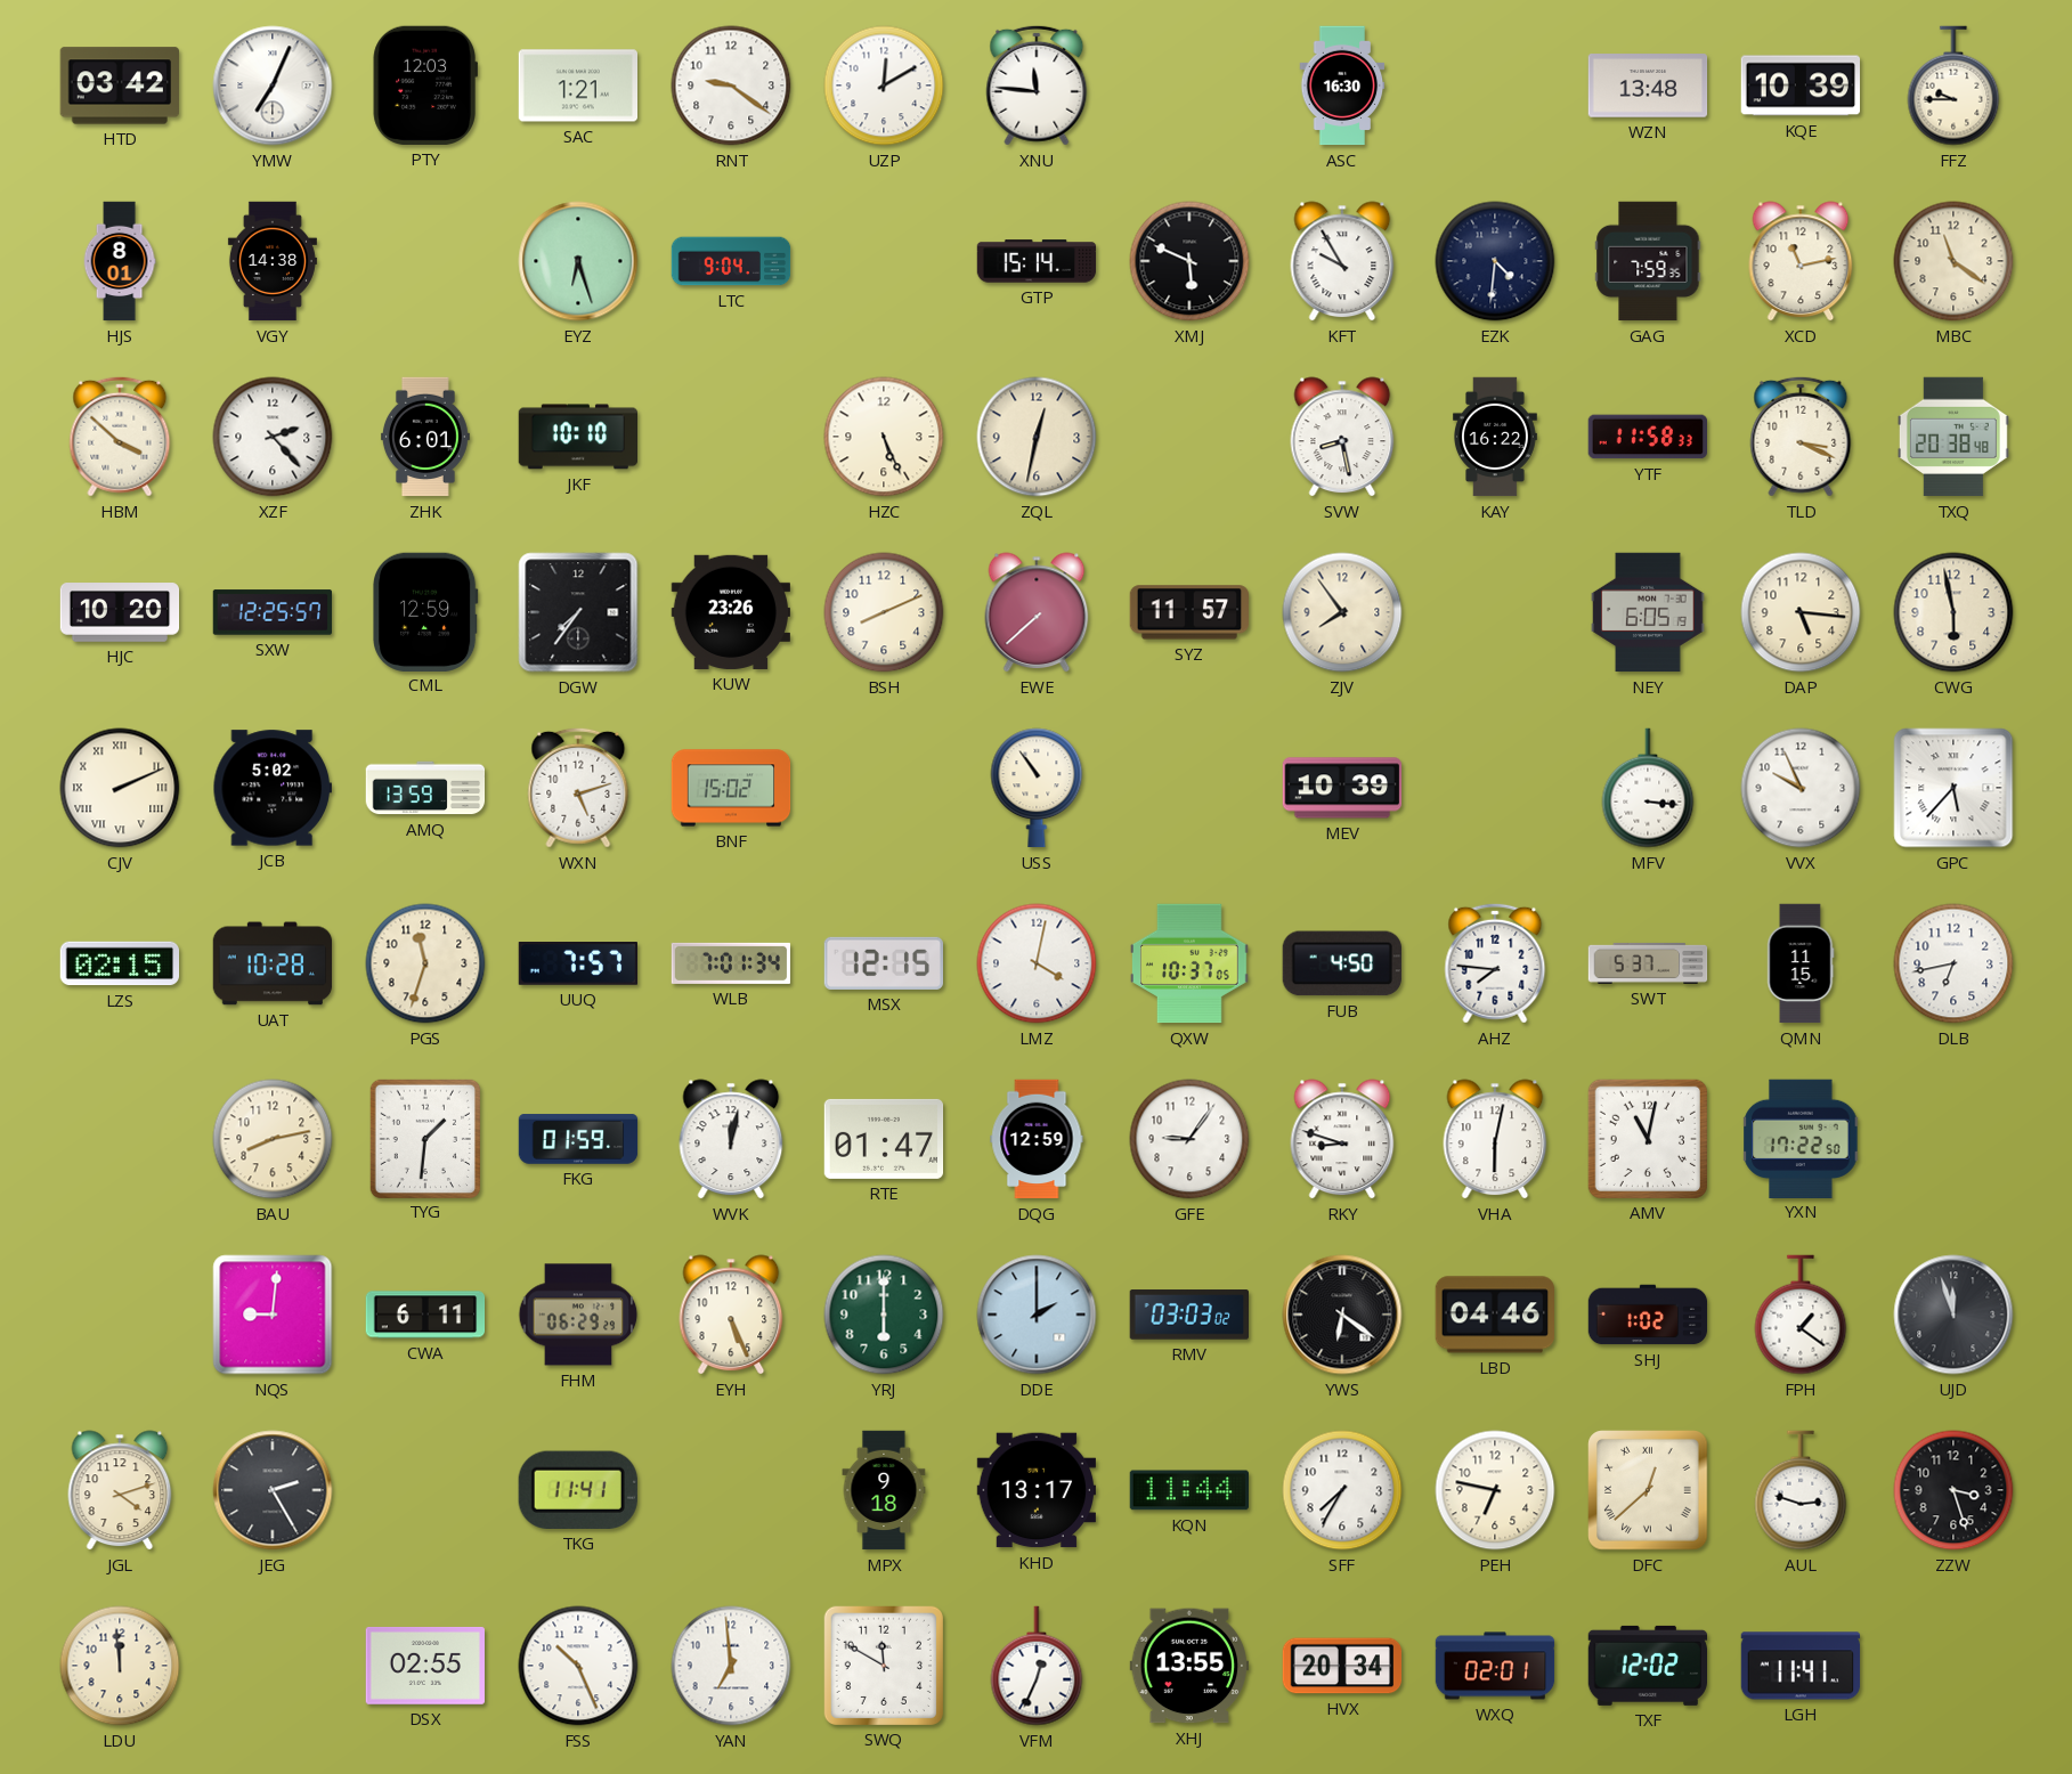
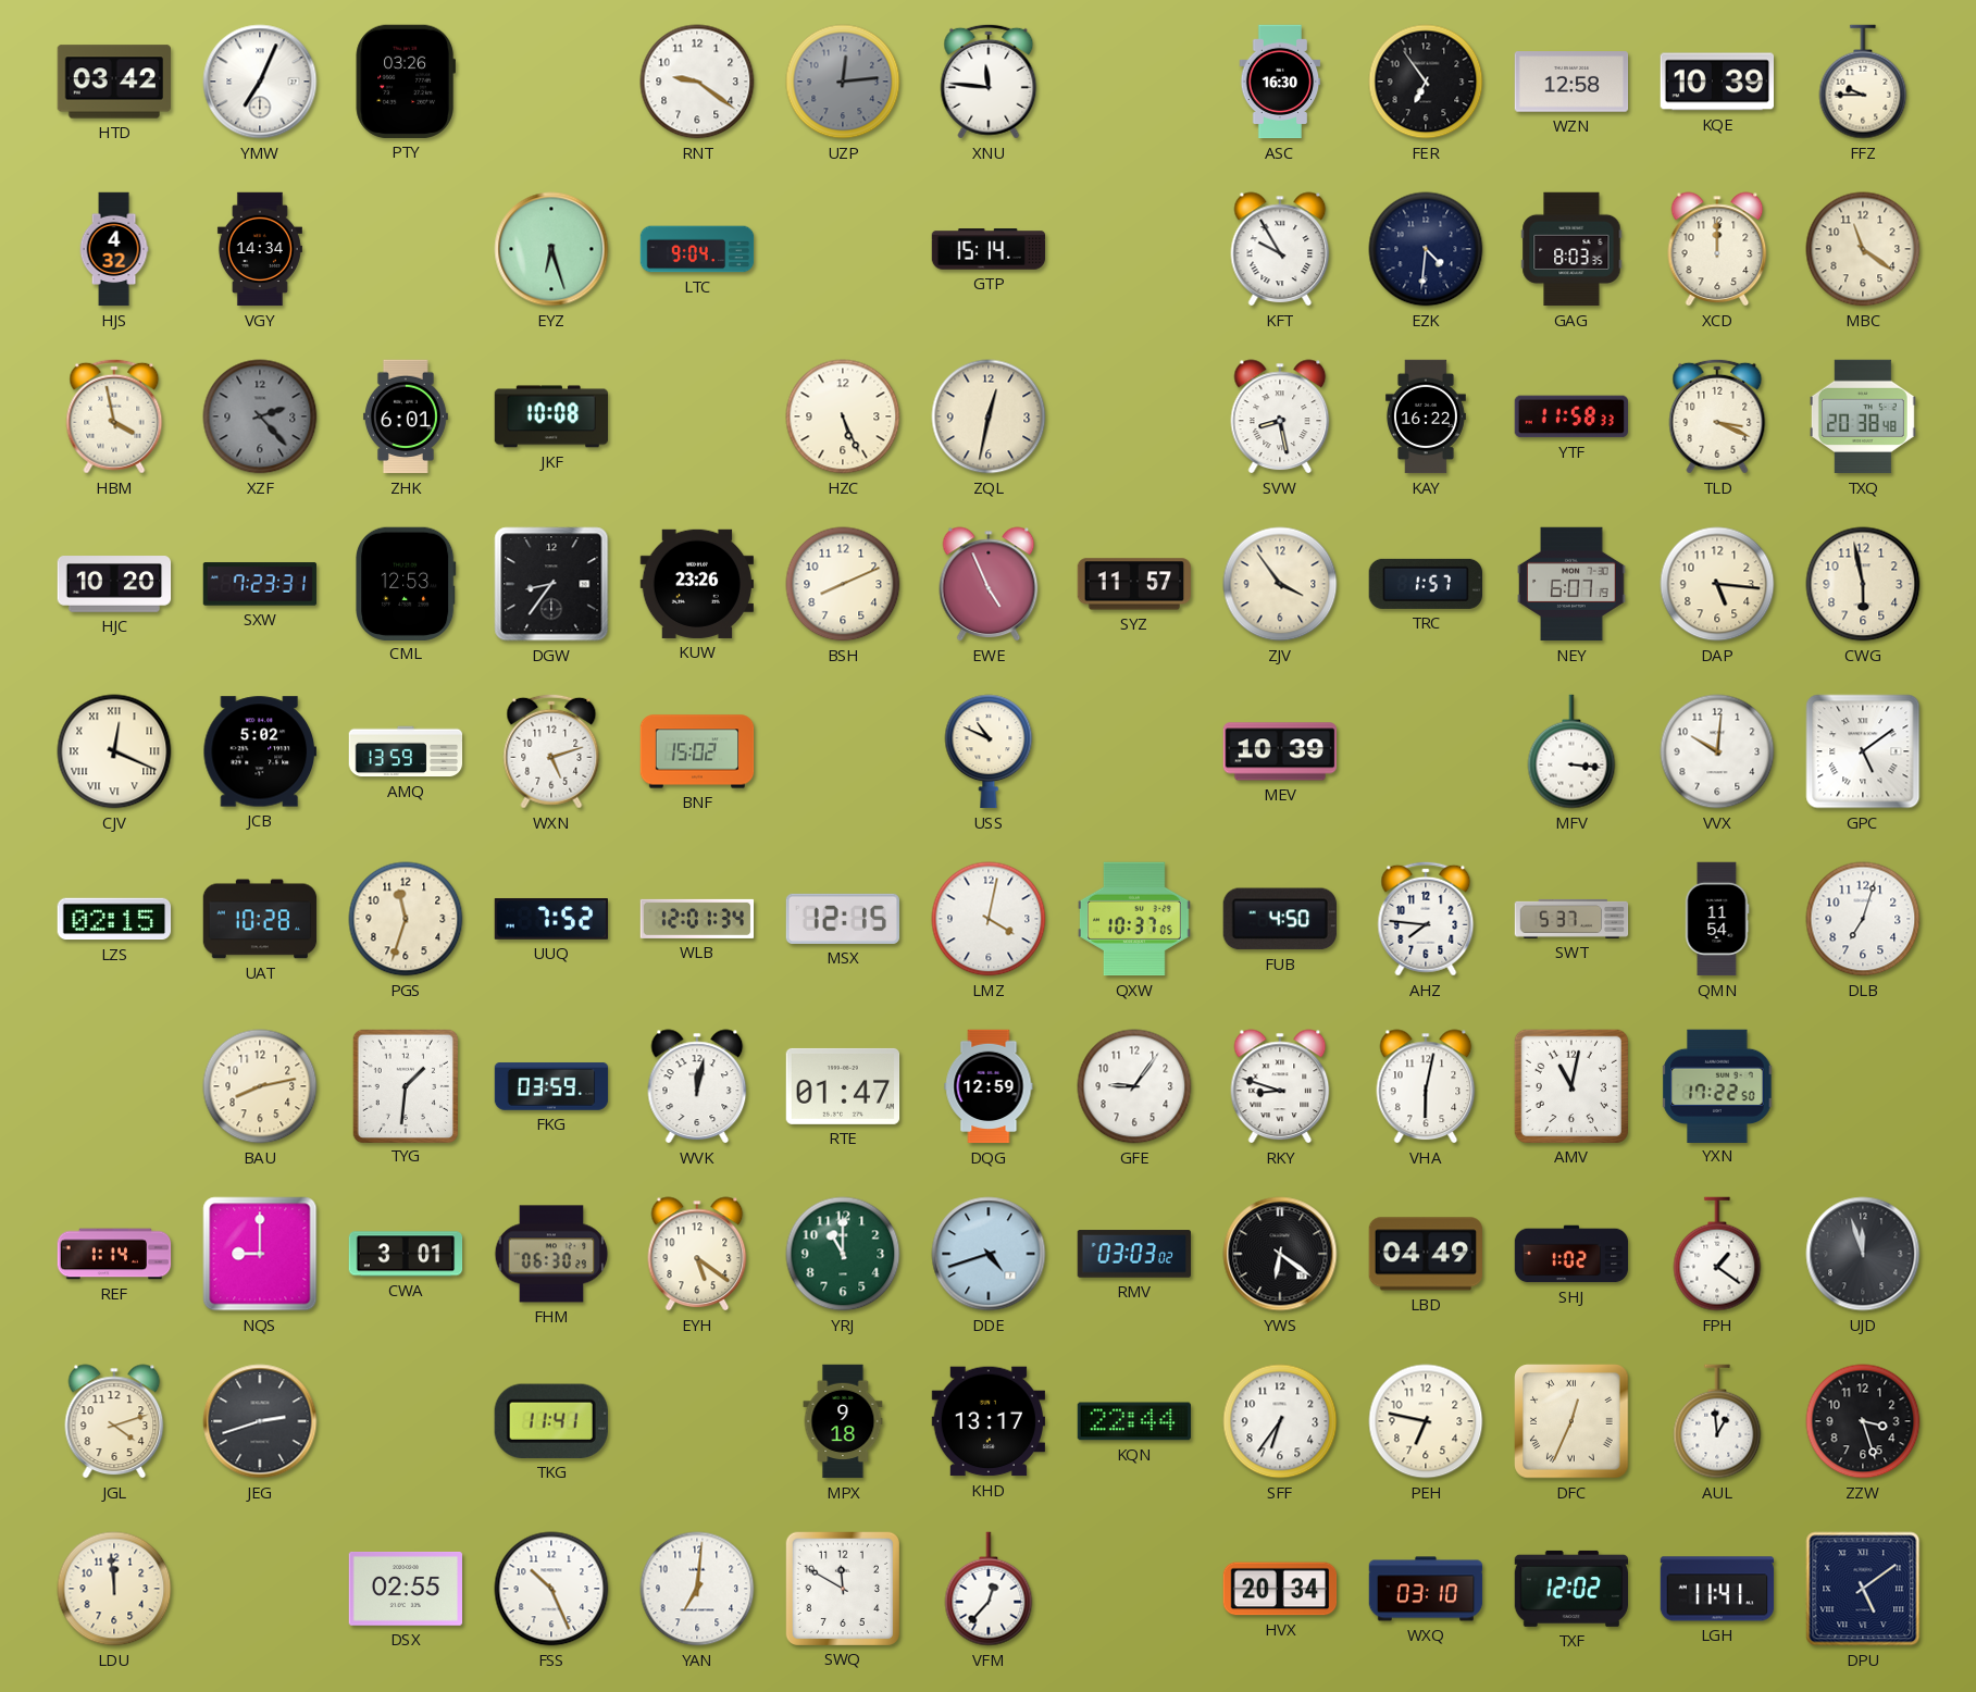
PTY: 12:03 -> 03:26 (406, 82)
SAC: 1:21 -> none (578, 86)
UZP: 12:10 -> 12:14 (843, 82)
UZP dial: white -> grey (843, 82)
FER: none -> 6:54 (1426, 82)
WZN: 13:48 -> 12:58 (1571, 82)
HJS: 8:01 -> 4:32 (114, 249)
VGY: 14:38 -> 14:34 (260, 249)
XMJ: 5:49 -> none (1189, 261)
GAG: 7:59 -> 8:03 (1571, 249)
XCD: 11:13 -> 12:00 (1717, 249)
HBM: 3:52 -> 3:58 (114, 416)
XZF dial: white -> grey (260, 416)
JKF: 10:10 -> 10:08 (550, 416)
SXW: 12:25 -> 7:23 (260, 584)
CML: 12:59 -> 12:53 (407, 583)
DGW: 7:36 -> 8:36 (551, 584)
EWE: 7:38 -> 4:56 (989, 584)
ZJV: 7:54 -> 3:54 (1280, 584)
TRC: none -> 1:57 (1425, 584)
NEY: 6:05 -> 6:07 (1571, 584)
CJV: 2:11 -> 12:19 (114, 751)
USS: 10:54 -> 10:49 (989, 751)
VVX: 9:56 -> 10:01 (1717, 751)
GPC: 5:37 -> 5:09 (1863, 751)
UUQ: 7:57 -> 7:52 (550, 920)
WLB: 7:01 -> 12:01 (697, 919)
QMN: 11:15 -> 11:54 (1717, 919)
DLB: 6:43 -> 7:03 (1863, 919)
FKG: 01:59 -> 03:59 (551, 1086)
REF: none -> 1:14 (114, 1254)
NQS: 9:01 -> 9:00 (260, 1254)
CWA: 6:11 -> 3:01 (406, 1254)
FHM: 06:29 -> 06:30 (551, 1254)
EYH: 5:26 -> 5:21 (697, 1254)
YRJ: 6:00 -> 11:00 (843, 1254)
DDE: 2:00 -> 4:42 (989, 1254)
LBD: 04:46 -> 04:49 (1425, 1254)
JEG: 2:25 -> 2:42 (260, 1421)
KQN: 11:44 -> 22:44 (1133, 1421)
SFF: 7:35 -> 6:36 (1280, 1421)
DFC: 12:38 -> 12:34 (1571, 1421)
AUL: 2:48 -> 12:59 (1717, 1421)
YAN: 6:59 -> 7:01 (697, 1589)
VFM: 12:34 -> 12:37 (989, 1589)
XHJ: 13:55 -> none (1189, 1666)
WXQ: 02:01 -> 03:10 (1426, 1589)
DPU: none -> 5:09 (1863, 1589)
